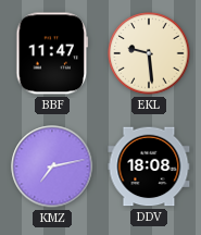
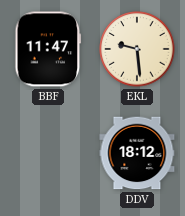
KMZ: 7:13 -> none (52, 166)
DDV: 18:08 -> 18:12 (137, 153)
